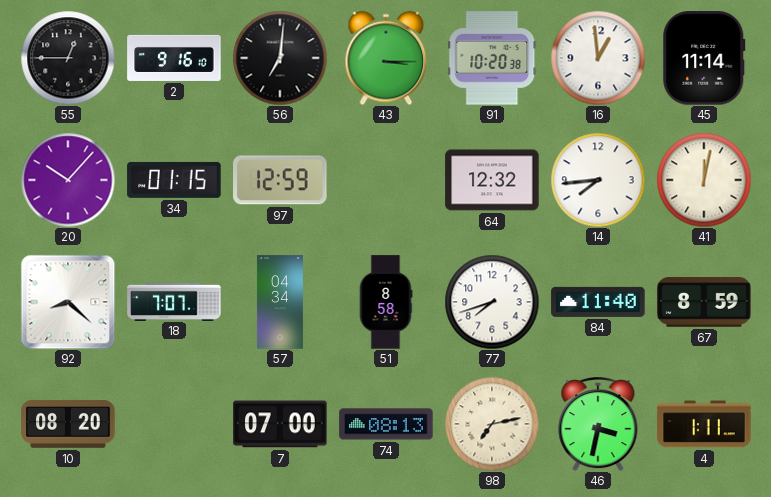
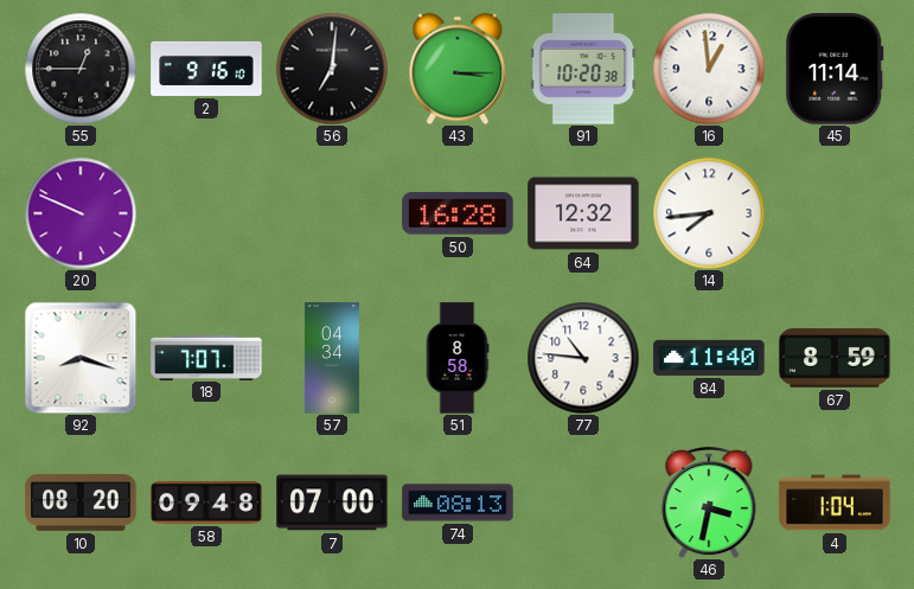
20: 10:07 -> 9:49 (81, 213)
34: 01:15 -> none (174, 180)
97: 12:59 -> none (280, 180)
50: none -> 16:28 (458, 213)
41: 12:02 -> none (704, 180)
92: 8:22 -> 8:18 (81, 358)
77: 7:42 -> 10:46 (583, 358)
58: none -> 09:48 (206, 502)
98: 7:13 -> none (492, 424)
4: 1:11 -> 1:04 (835, 502)
